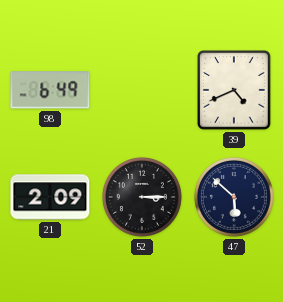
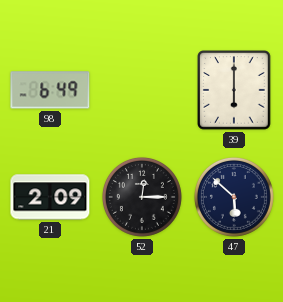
39: 4:41 -> 6:00 (234, 90)
52: 3:15 -> 12:15 (142, 197)
